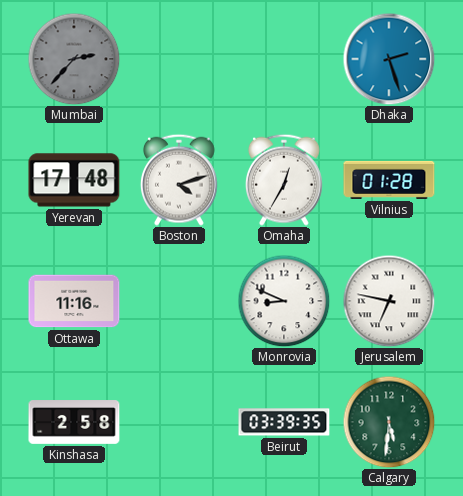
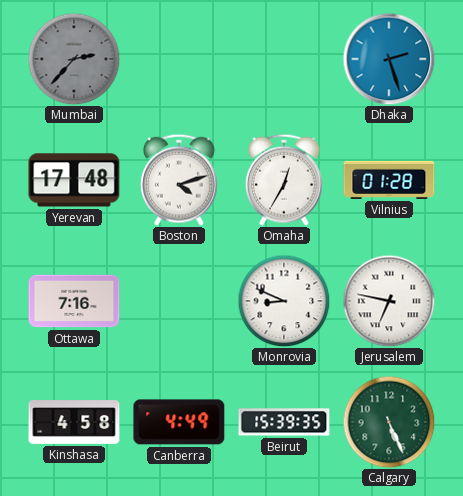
Ottawa: 11:16 -> 7:16 (74, 301)
Kinshasa: 2:58 -> 4:58 (74, 422)
Canberra: none -> 4:49 (179, 422)
Beirut: 03:39 -> 15:39 (284, 422)
Calgary: 5:31 -> 5:26 (389, 422)
